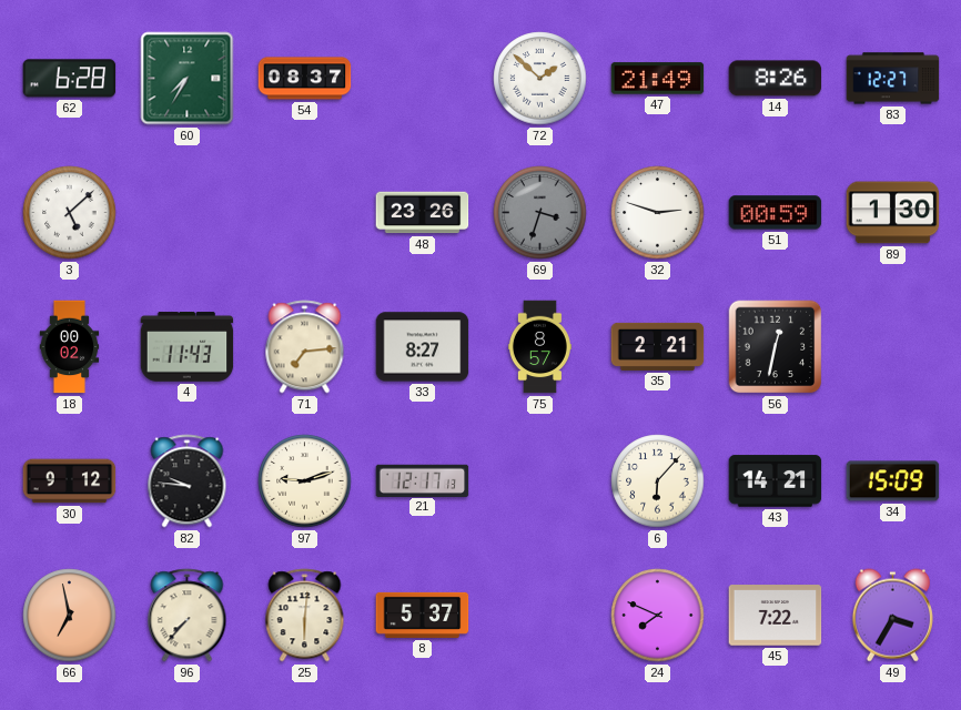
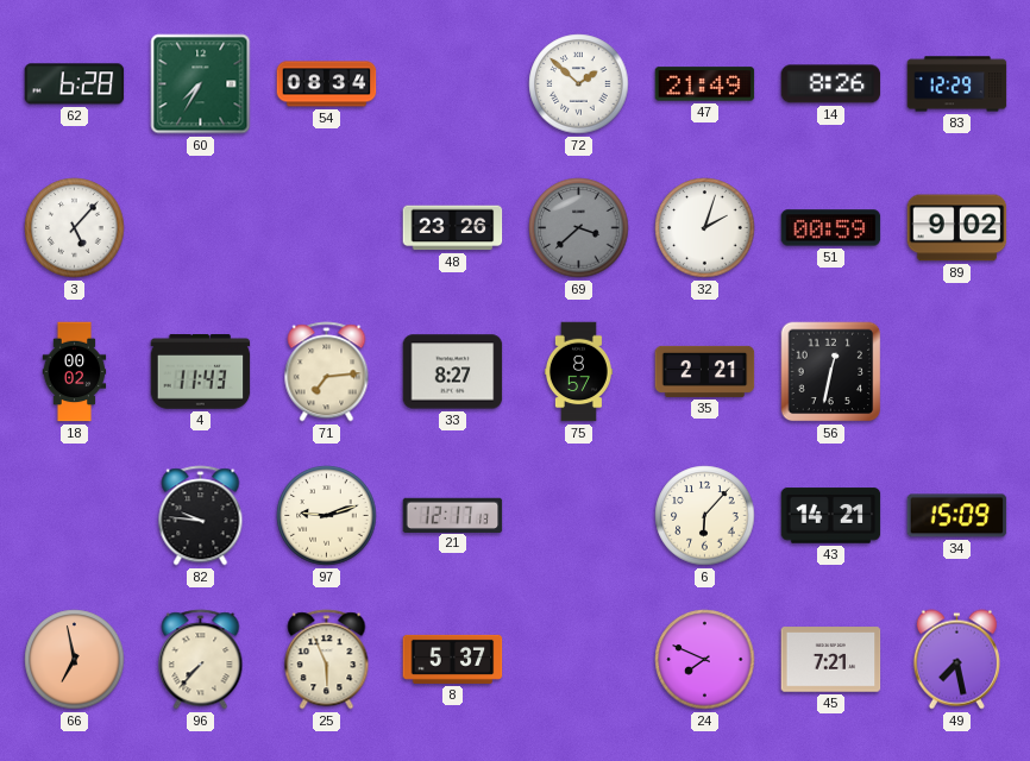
54: 08:37 -> 08:34 (327, 84)
83: 12:27 -> 12:29 (957, 84)
3: 5:08 -> 5:07 (75, 228)
69: 3:33 -> 3:38 (579, 228)
32: 2:48 -> 2:03 (705, 228)
89: 1:30 -> 9:02 (957, 228)
30: 9:12 -> none (70, 481)
25: 6:01 -> 5:56 (327, 660)
45: 7:22 -> 7:21 (831, 660)
49: 3:35 -> 7:28 (956, 660)
